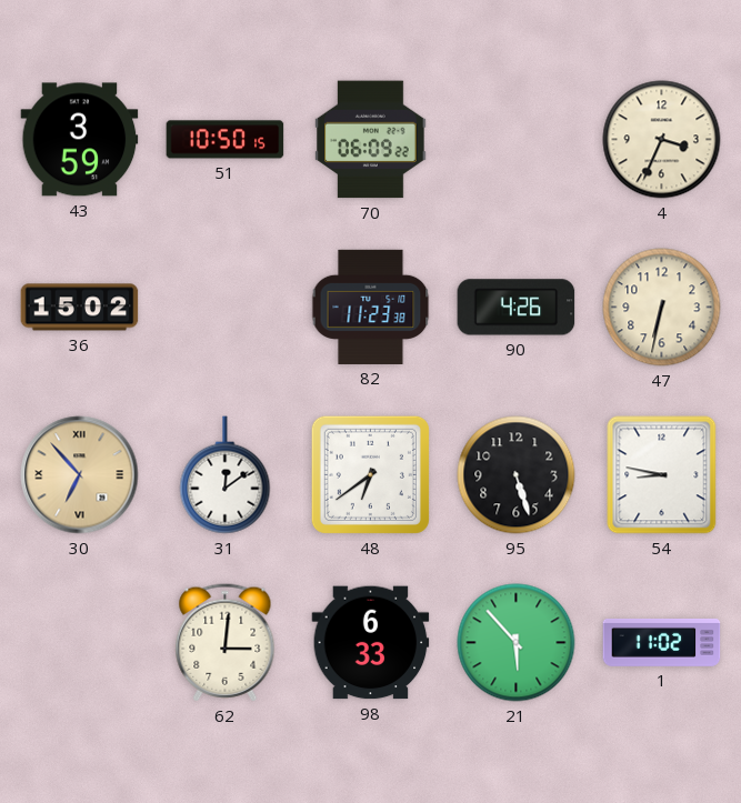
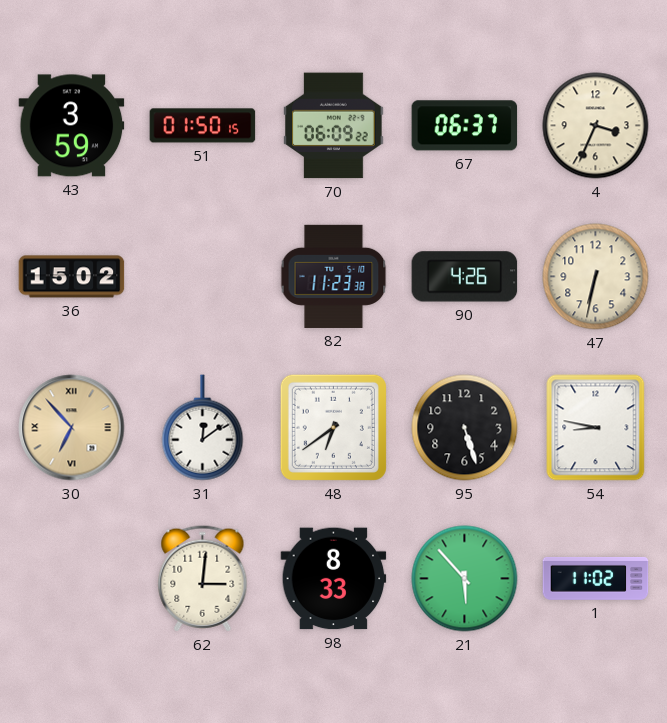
51: 10:50 -> 01:50 (203, 126)
67: none -> 06:37 (465, 126)
98: 6:33 -> 8:33 (334, 579)
